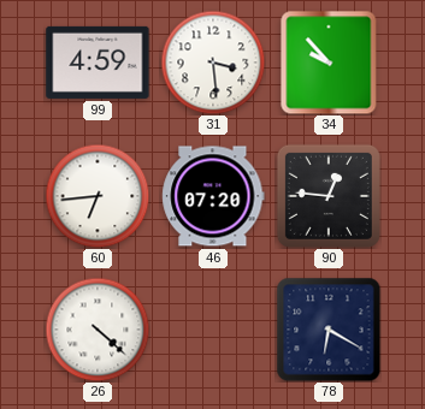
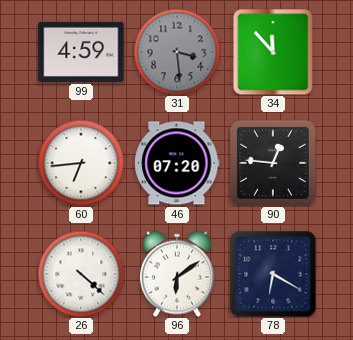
31 dial: white -> grey (177, 52)
34: 9:53 -> 11:53 (273, 52)
96: none -> 6:09 (177, 274)
